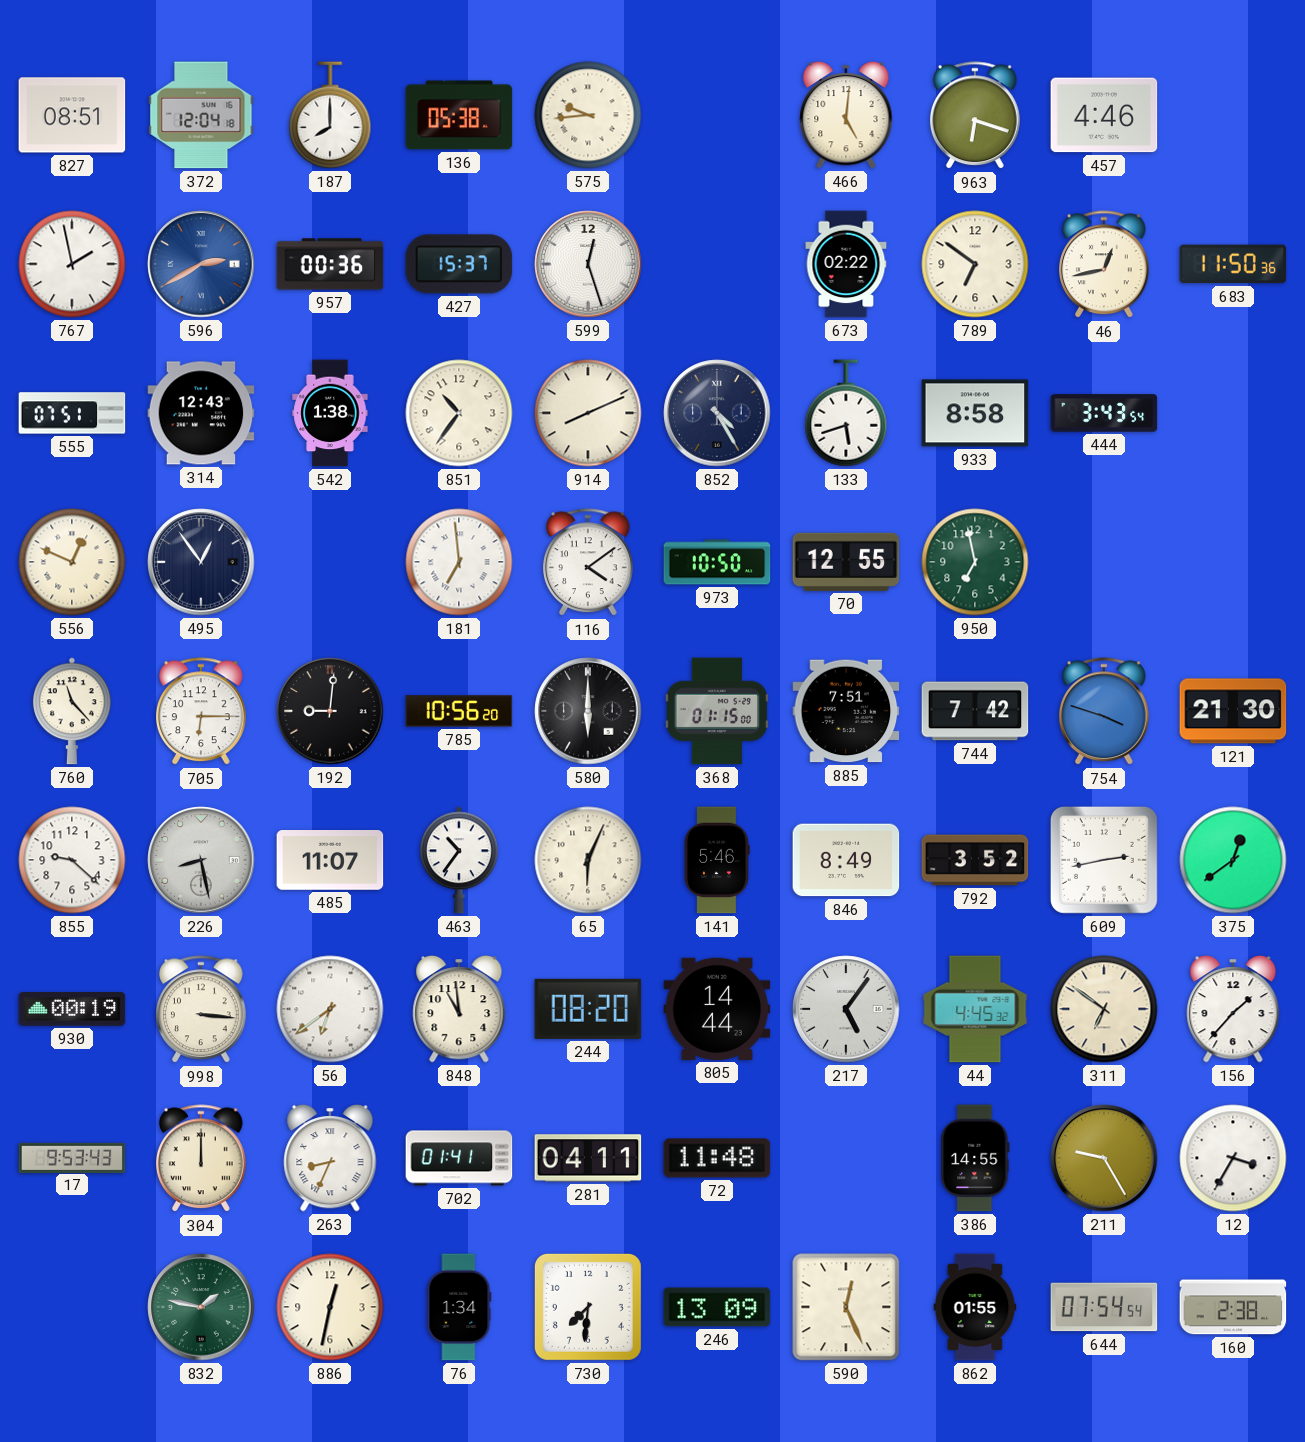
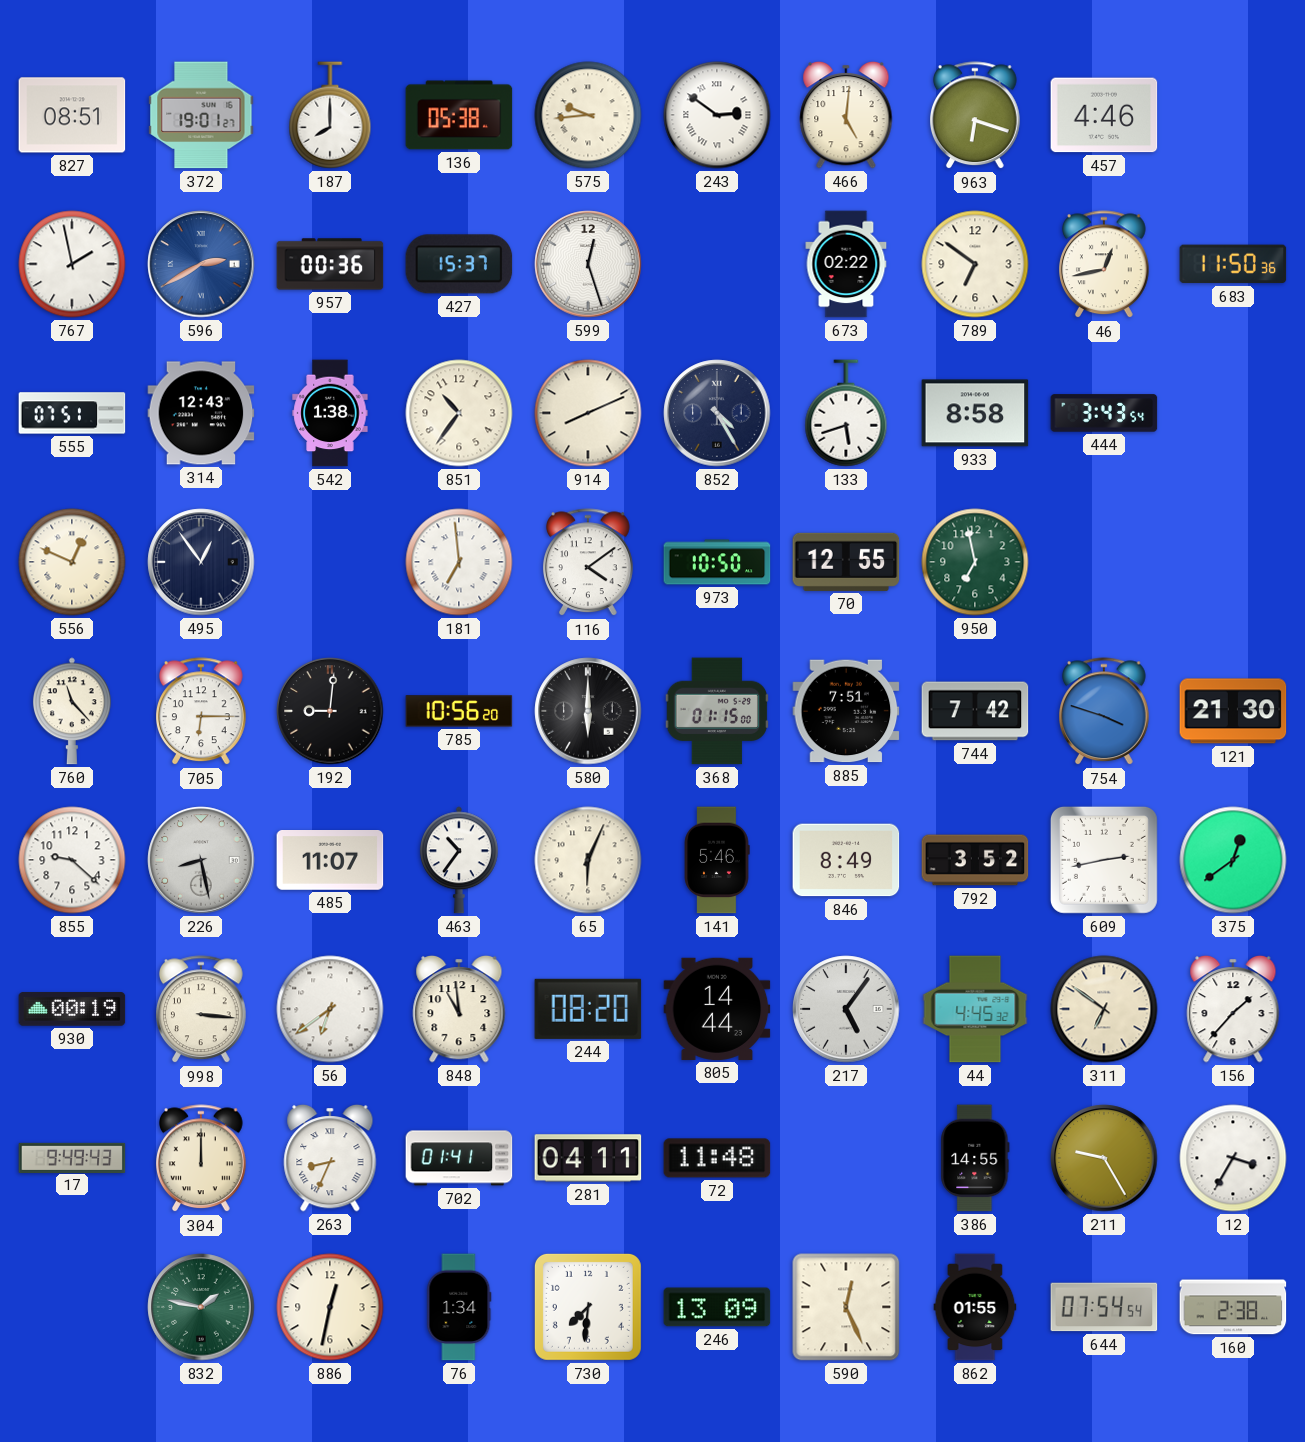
372: 12:04 -> 19:01 (201, 115)
243: none -> 2:51 (717, 115)
17: 9:53 -> 9:49 (72, 1157)
